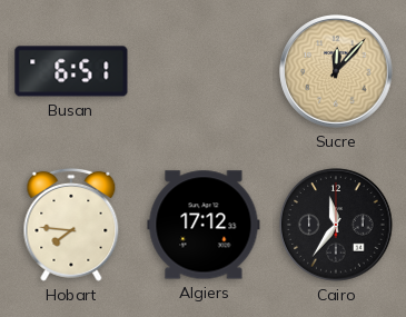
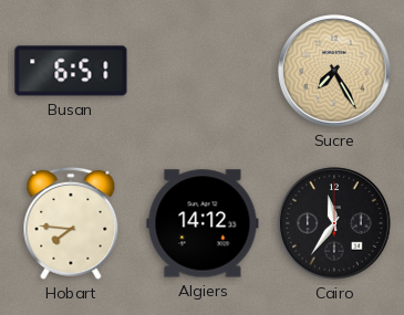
Sucre: 12:07 -> 7:25 (334, 71)
Algiers: 17:12 -> 14:12 (203, 223)
